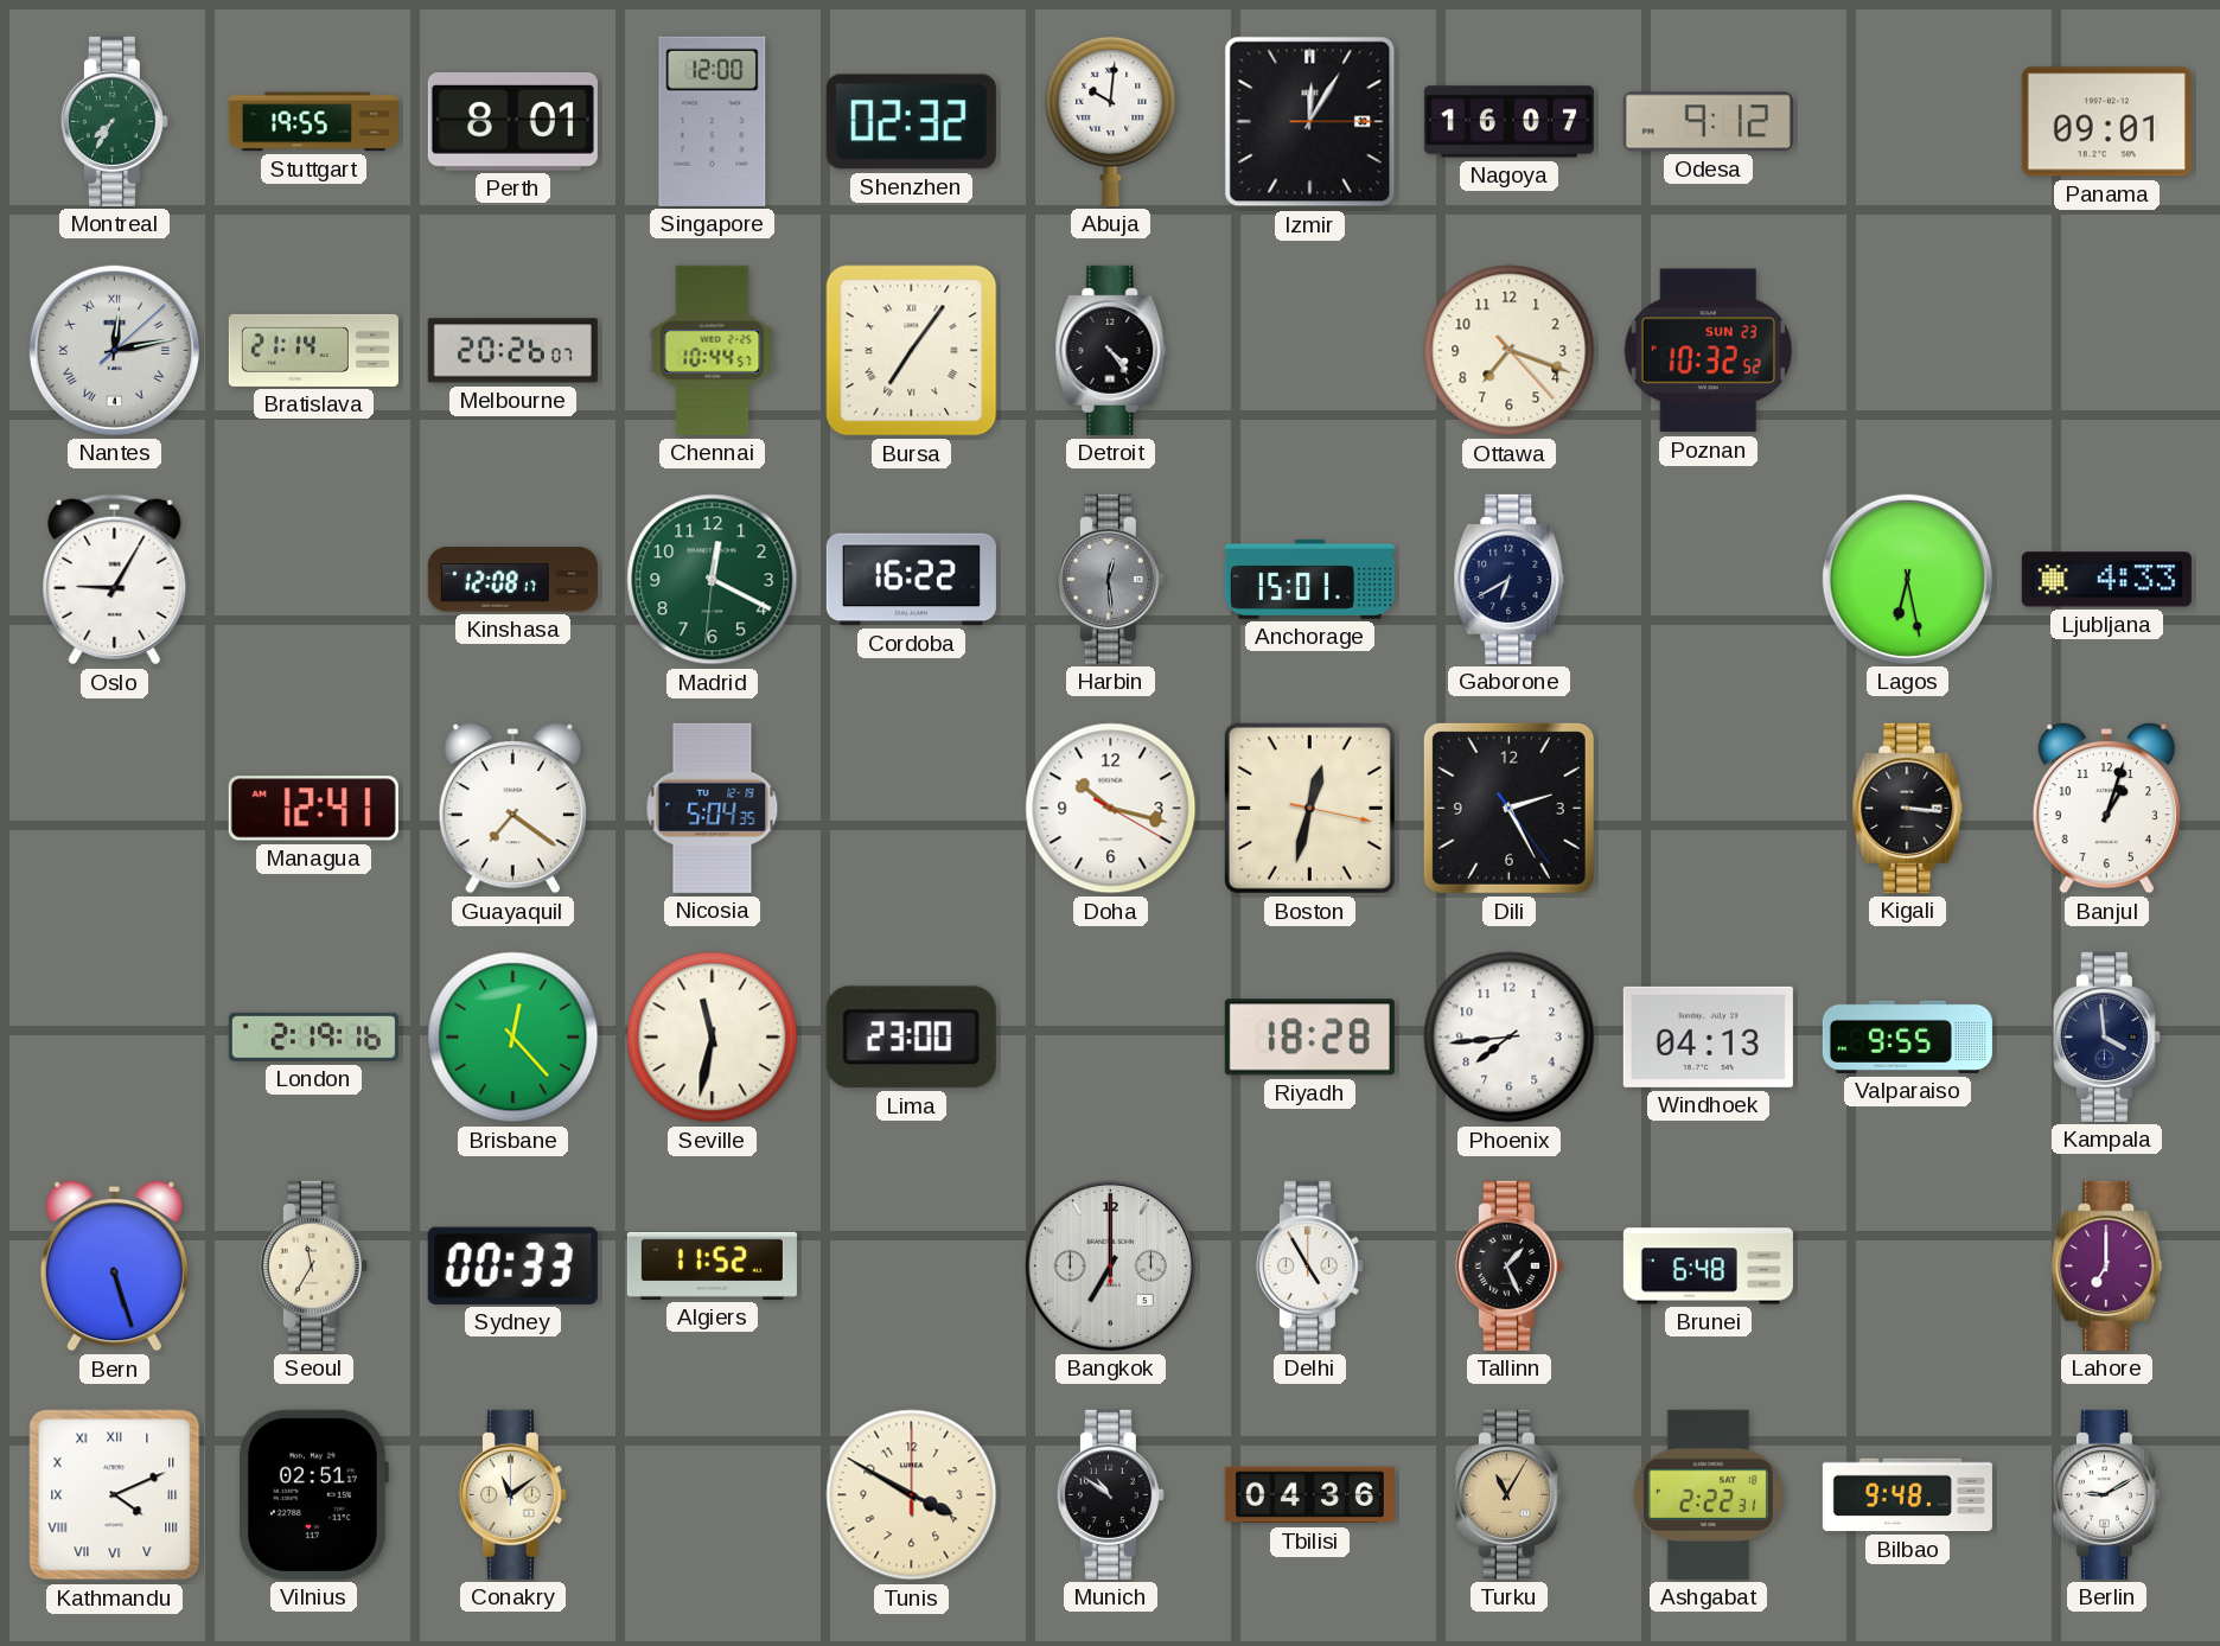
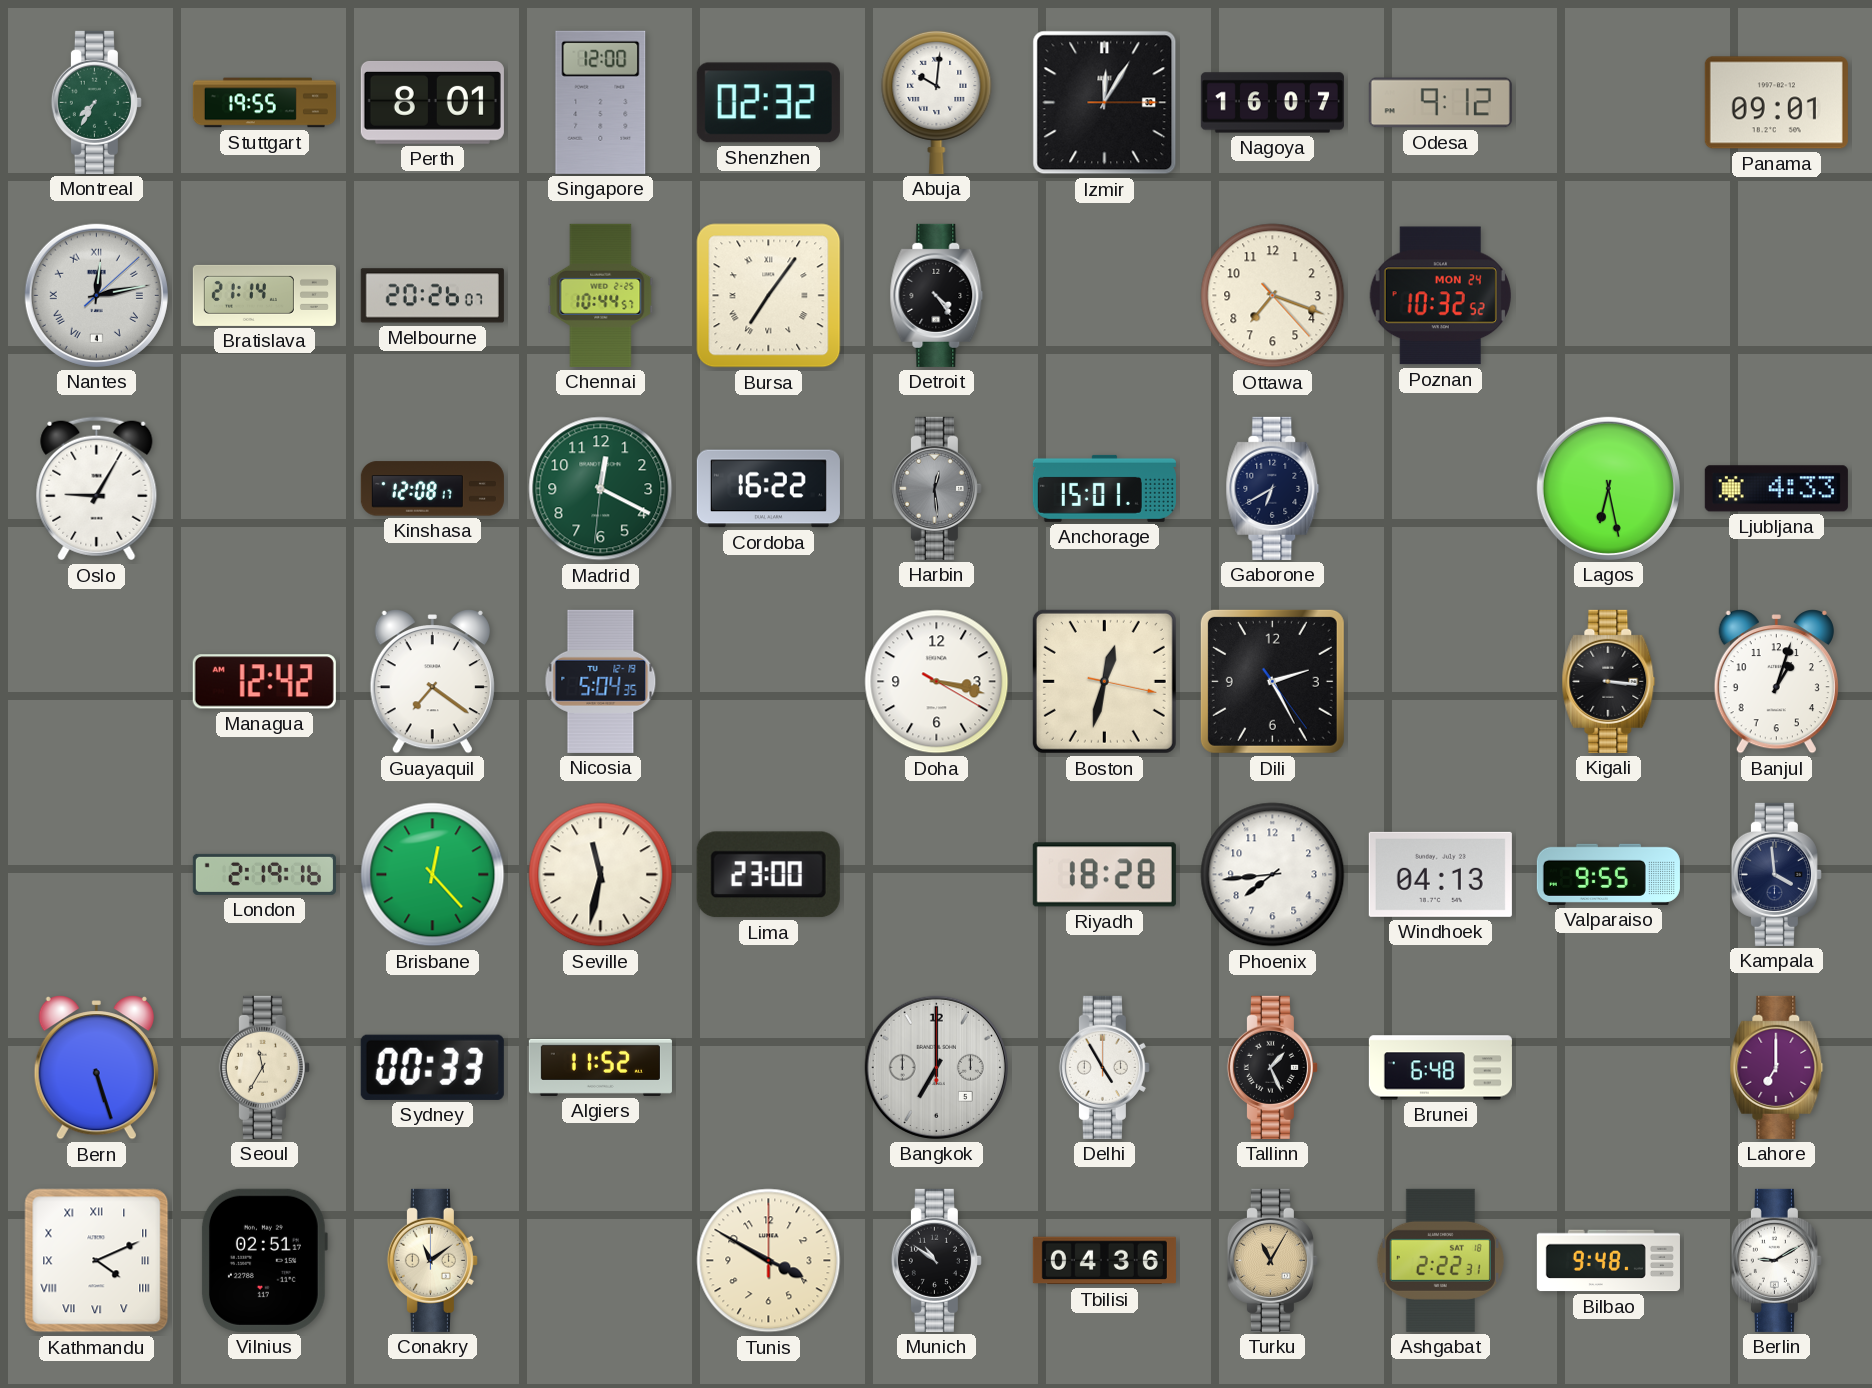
Poznan date: SUN 23 -> MON 24 (1440, 296)
Managua: 12:41 -> 12:42 (264, 682)
Doha: 10:17 -> 3:17 (937, 682)
